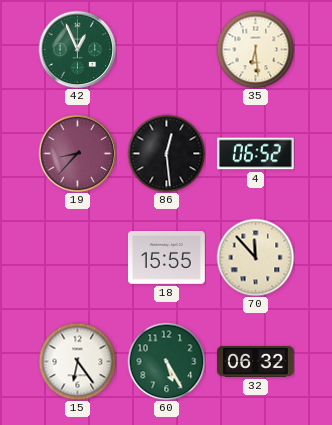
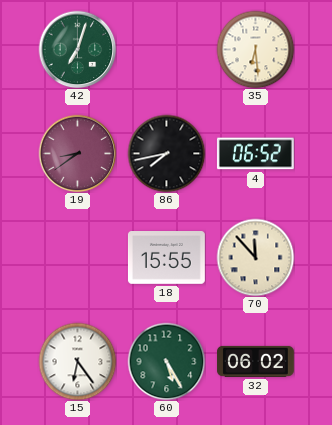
42: 12:56 -> 7:03 (77, 49)
19: 8:37 -> 8:39 (77, 153)
86: 12:29 -> 7:43 (166, 153)
32: 06:32 -> 06:02 (255, 361)
